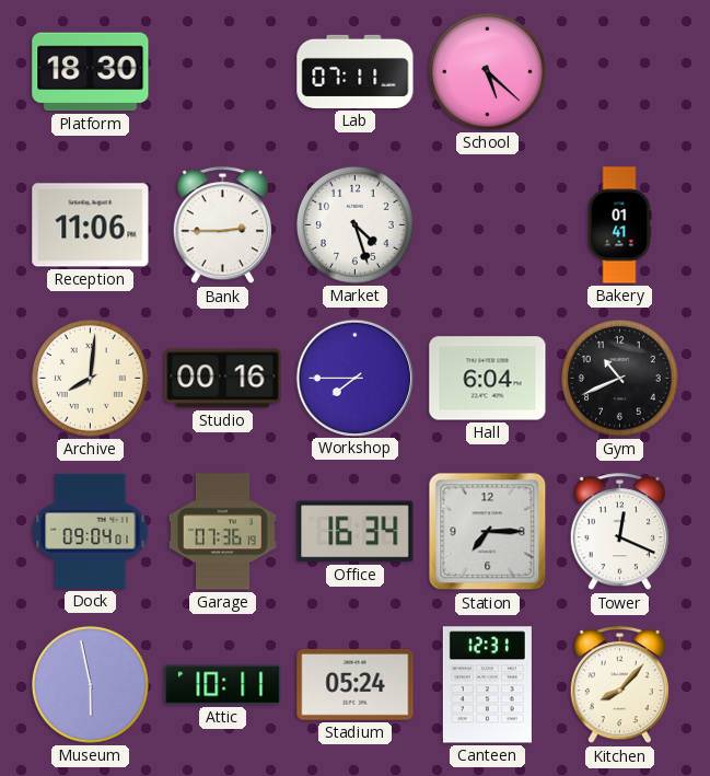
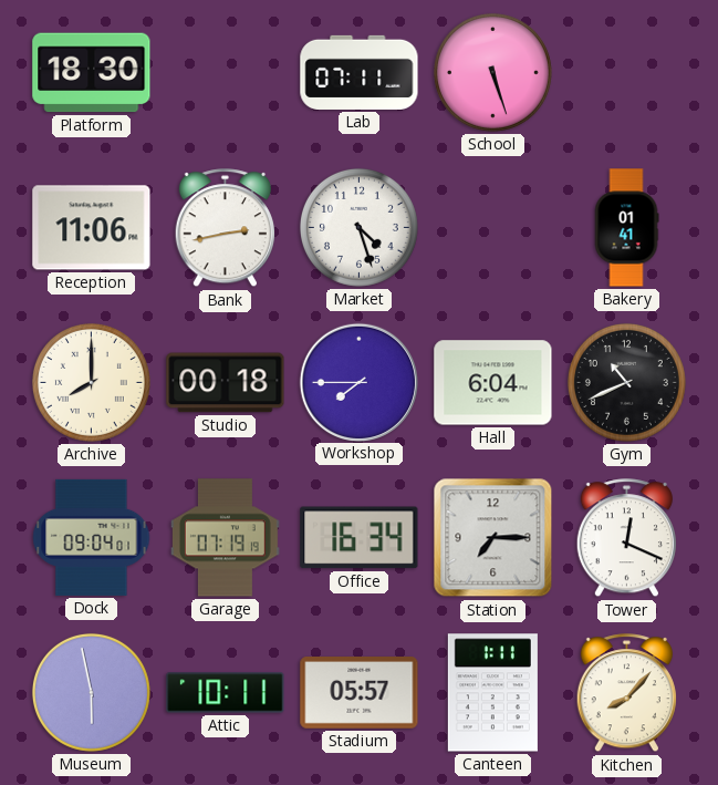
School: 5:22 -> 5:27 (492, 72)
Bank: 2:45 -> 2:43 (225, 228)
Archive: 8:01 -> 8:00 (91, 382)
Studio: 00:16 -> 00:18 (226, 383)
Garage: 07:36 -> 07:19 (225, 538)
Stadium: 05:24 -> 05:57 (360, 693)
Canteen: 12:31 -> 1:11 (492, 693)
